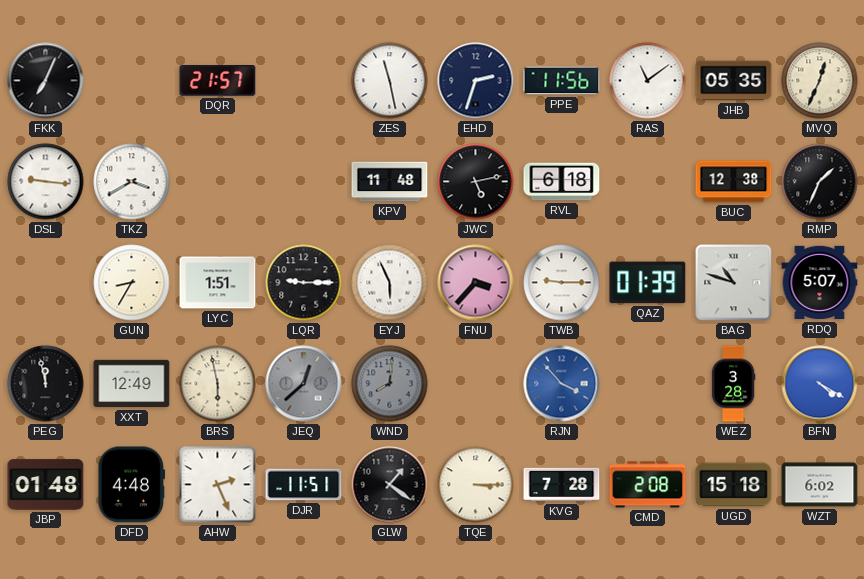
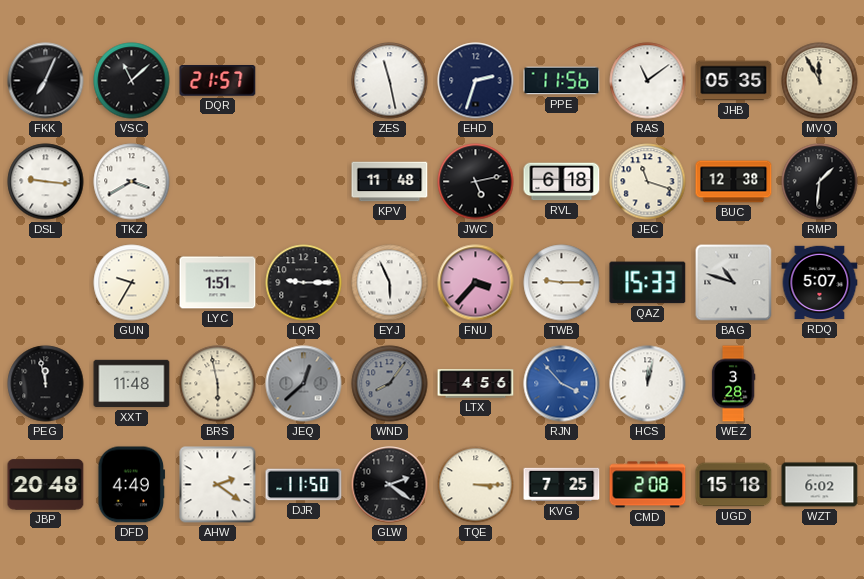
VSC: none -> 11:08 (132, 81)
MVQ: 12:34 -> 11:55 (820, 81)
JEC: none -> 11:18 (648, 182)
RMP: 1:34 -> 1:31 (820, 182)
GUN: 8:35 -> 9:35 (132, 283)
QAZ: 01:39 -> 15:33 (648, 283)
XXT: 12:49 -> 11:48 (132, 384)
WND: 8:01 -> 8:06 (390, 384)
LTX: none -> 4:56 (476, 384)
HCS: none -> 12:02 (648, 384)
BFN: 4:20 -> none (820, 384)
JBP: 01:48 -> 20:48 (46, 485)
DFD: 4:48 -> 4:49 (132, 485)
AHW: 2:26 -> 2:21 (218, 485)
DJR: 11:51 -> 11:50 (304, 485)
GLW: 1:21 -> 2:21 (390, 485)
KVG: 7:28 -> 7:25 (562, 485)
